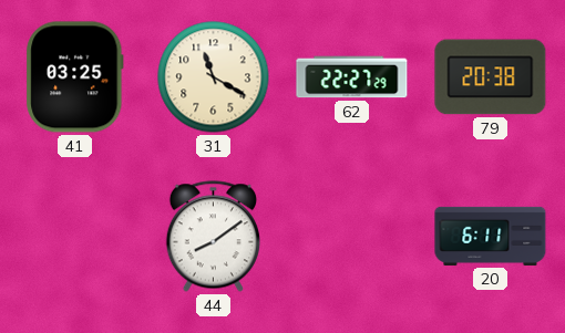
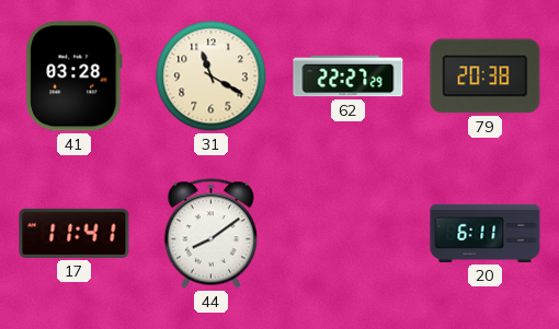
41: 03:25 -> 03:28 (75, 77)
17: none -> 11:41 (75, 233)
